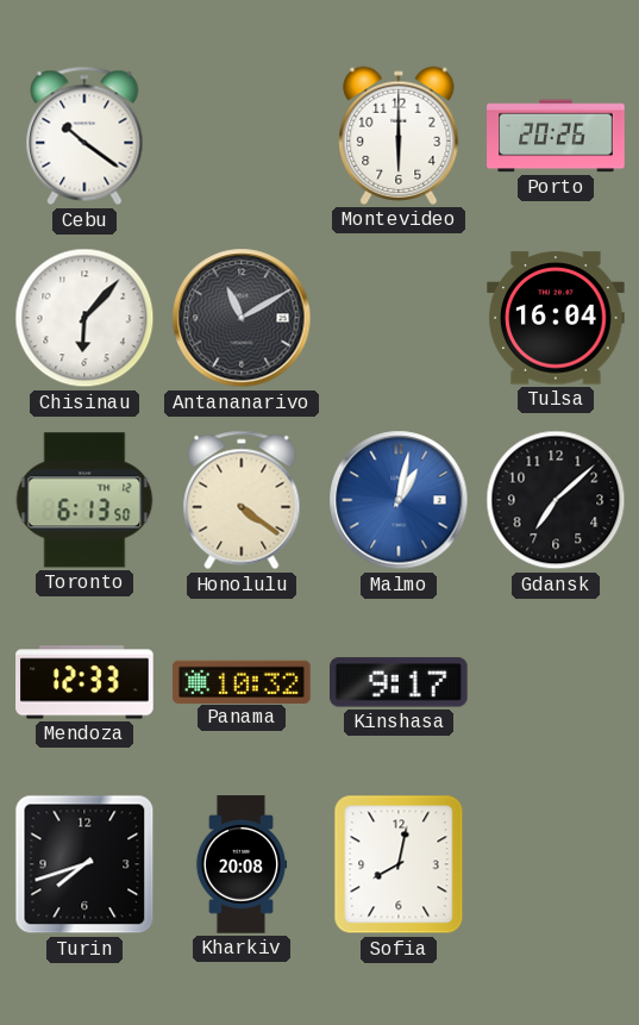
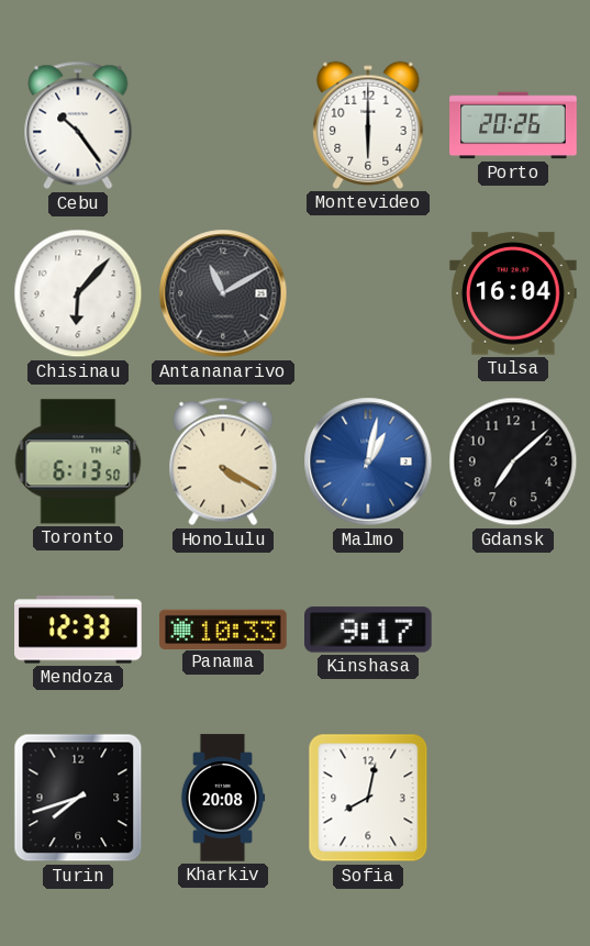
Cebu: 10:21 -> 10:24 (78, 125)
Honolulu: 4:21 -> 4:20 (223, 461)
Panama: 10:32 -> 10:33 (223, 628)
